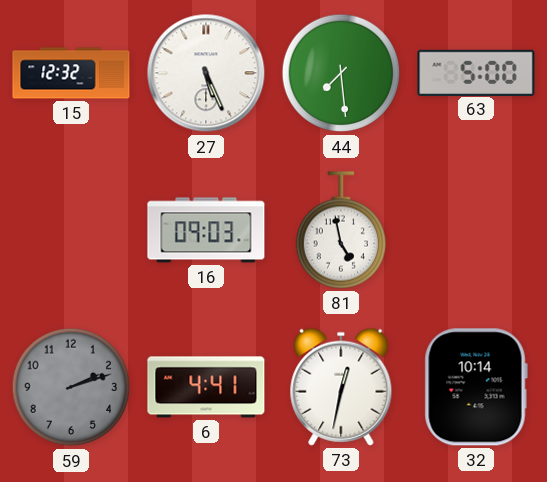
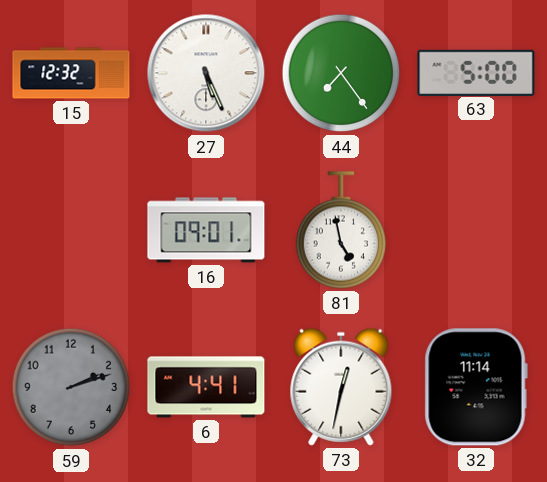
44: 7:29 -> 7:24 (341, 73)
16: 09:03 -> 09:01 (206, 230)
32: 10:14 -> 11:14 (476, 387)
